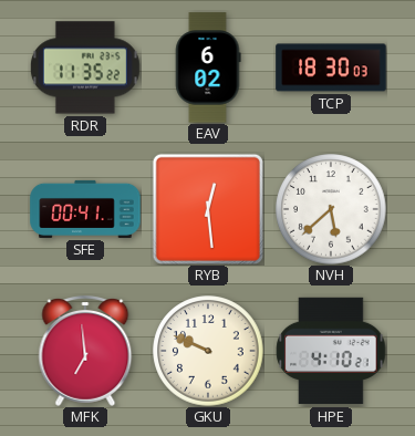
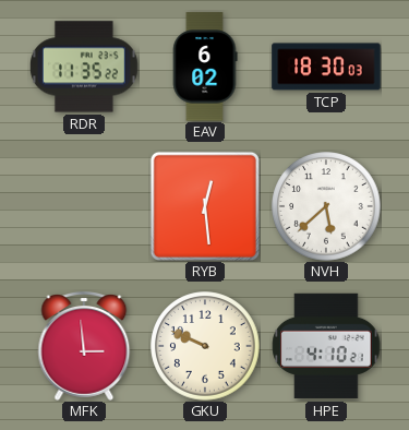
SFE: 00:41 -> none (85, 209)
MFK: 6:59 -> 2:59 (84, 347)
